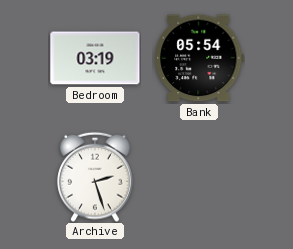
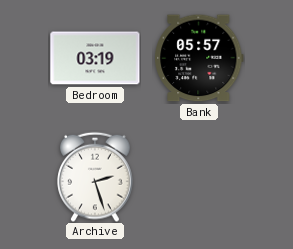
Bank: 05:54 -> 05:57 (199, 58)
